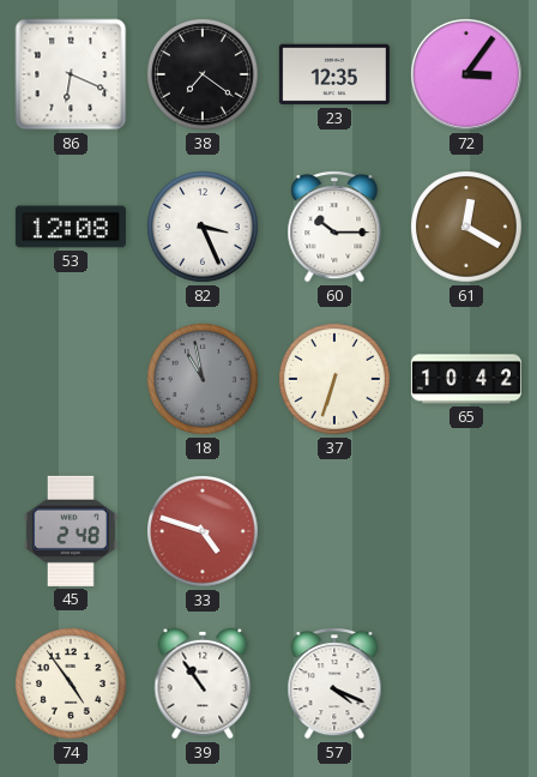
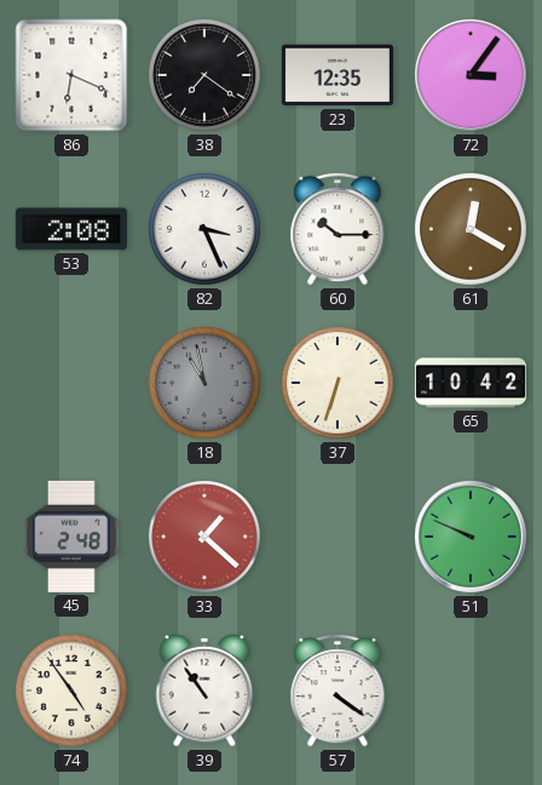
53: 12:08 -> 2:08 (71, 229)
33: 4:48 -> 1:22 (206, 538)
51: none -> 9:49 (471, 537)
57: 4:19 -> 4:21 (338, 692)
